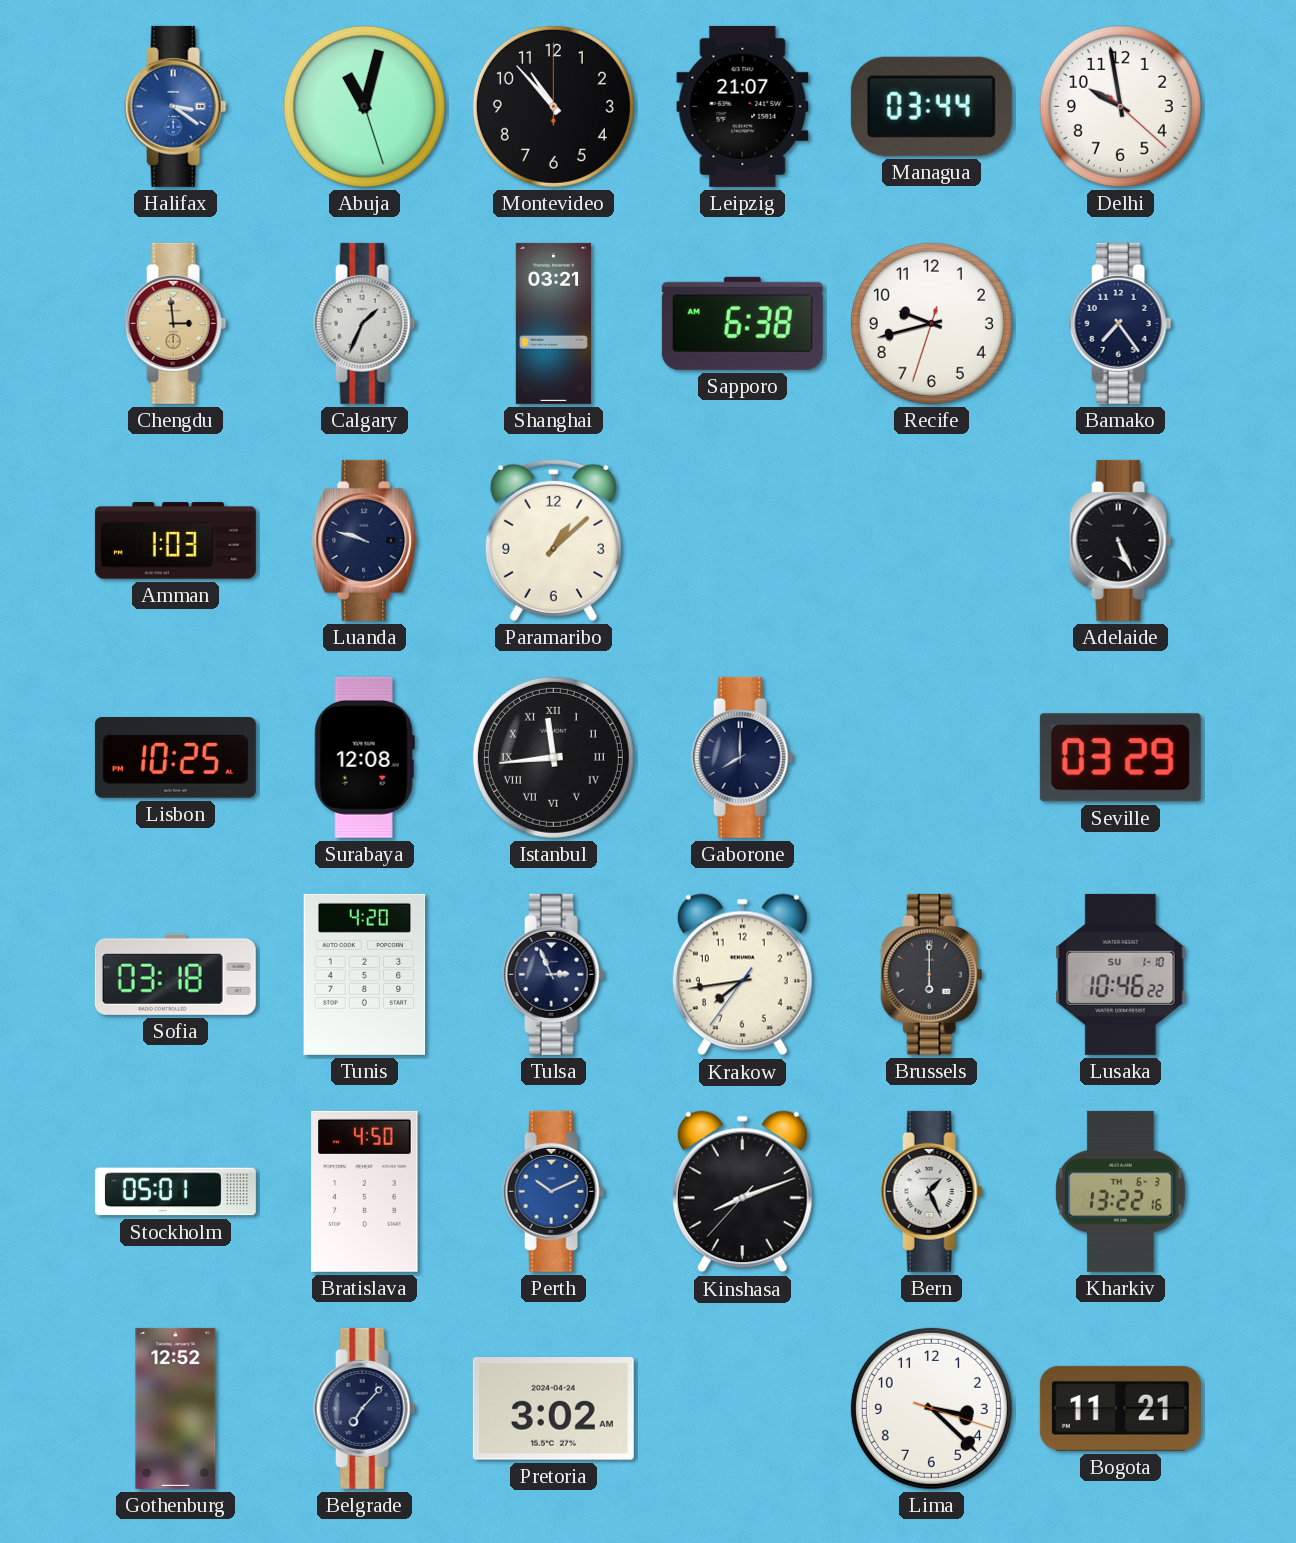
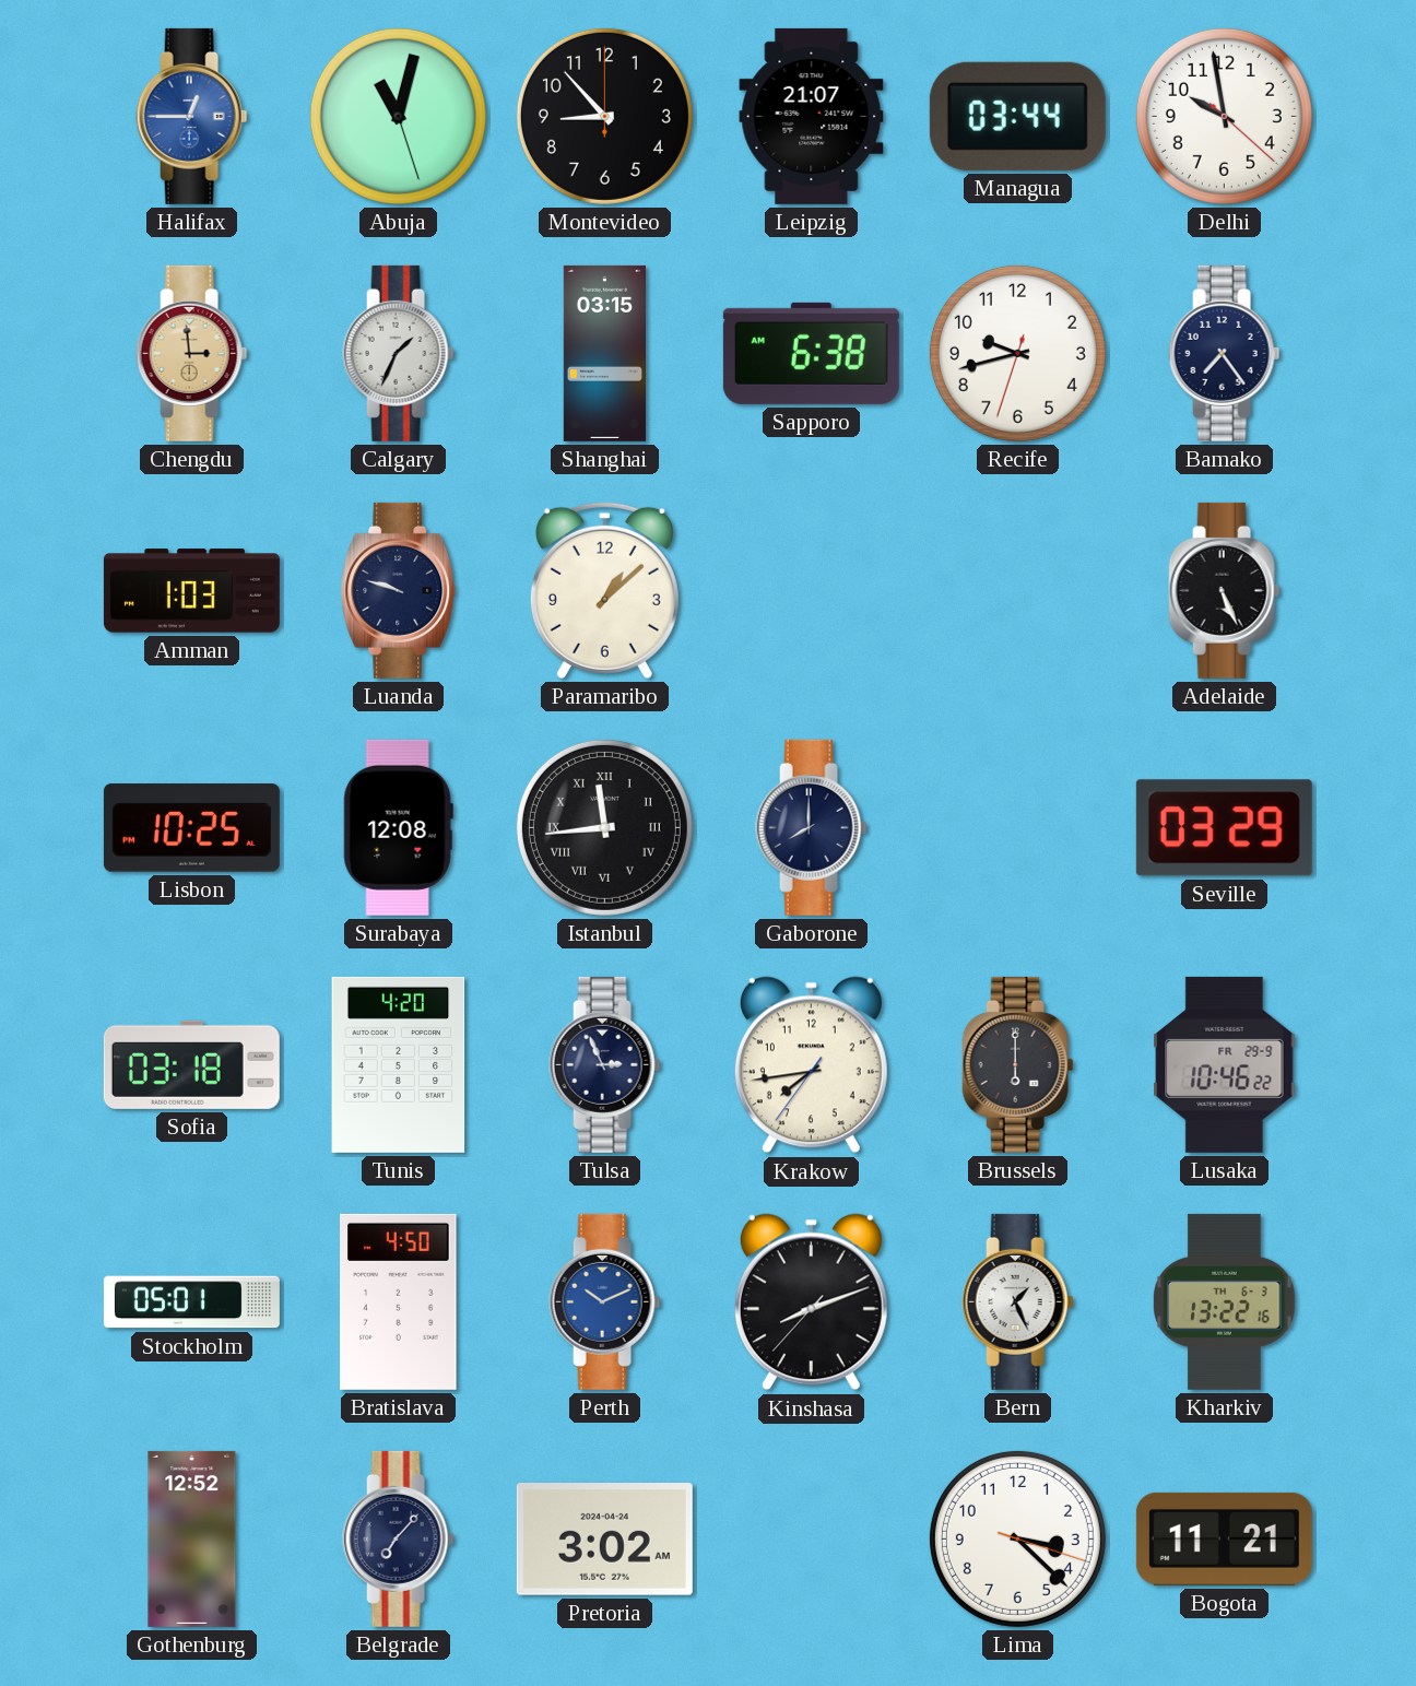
Halifax: 3:21 -> 12:45 (192, 116)
Montevideo: 10:53 -> 8:53 (604, 116)
Shanghai: 03:21 -> 03:15 (604, 353)
Lusaka date: SU 1-10 -> FR 29-9 (1225, 1064)
